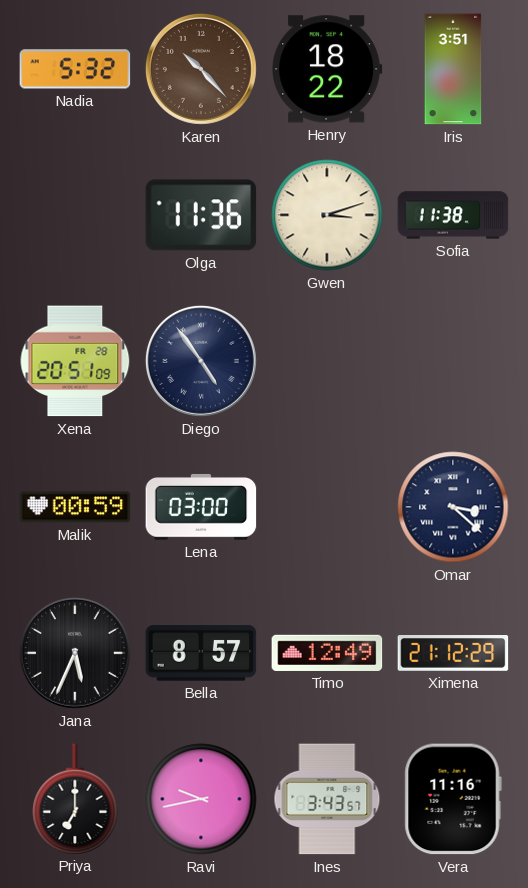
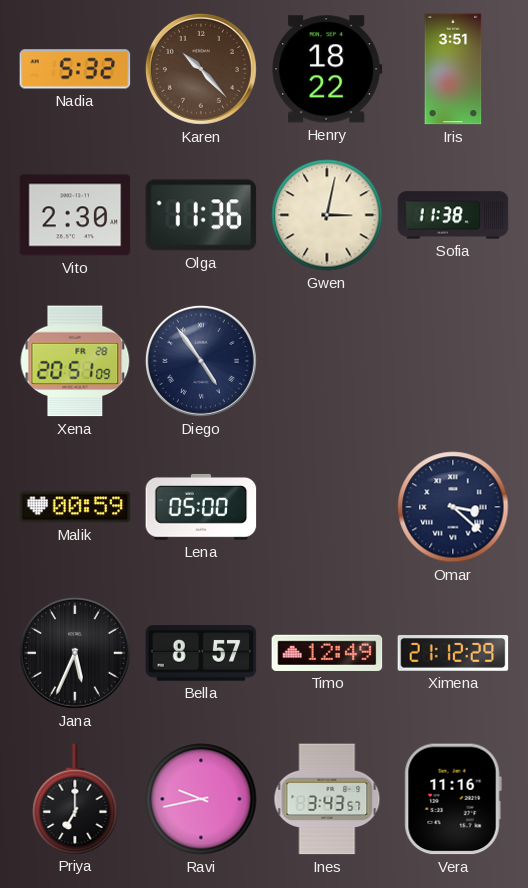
Vito: none -> 2:30 (75, 215)
Gwen: 3:12 -> 3:02 (327, 215)
Lena: 03:00 -> 05:00 (201, 507)
